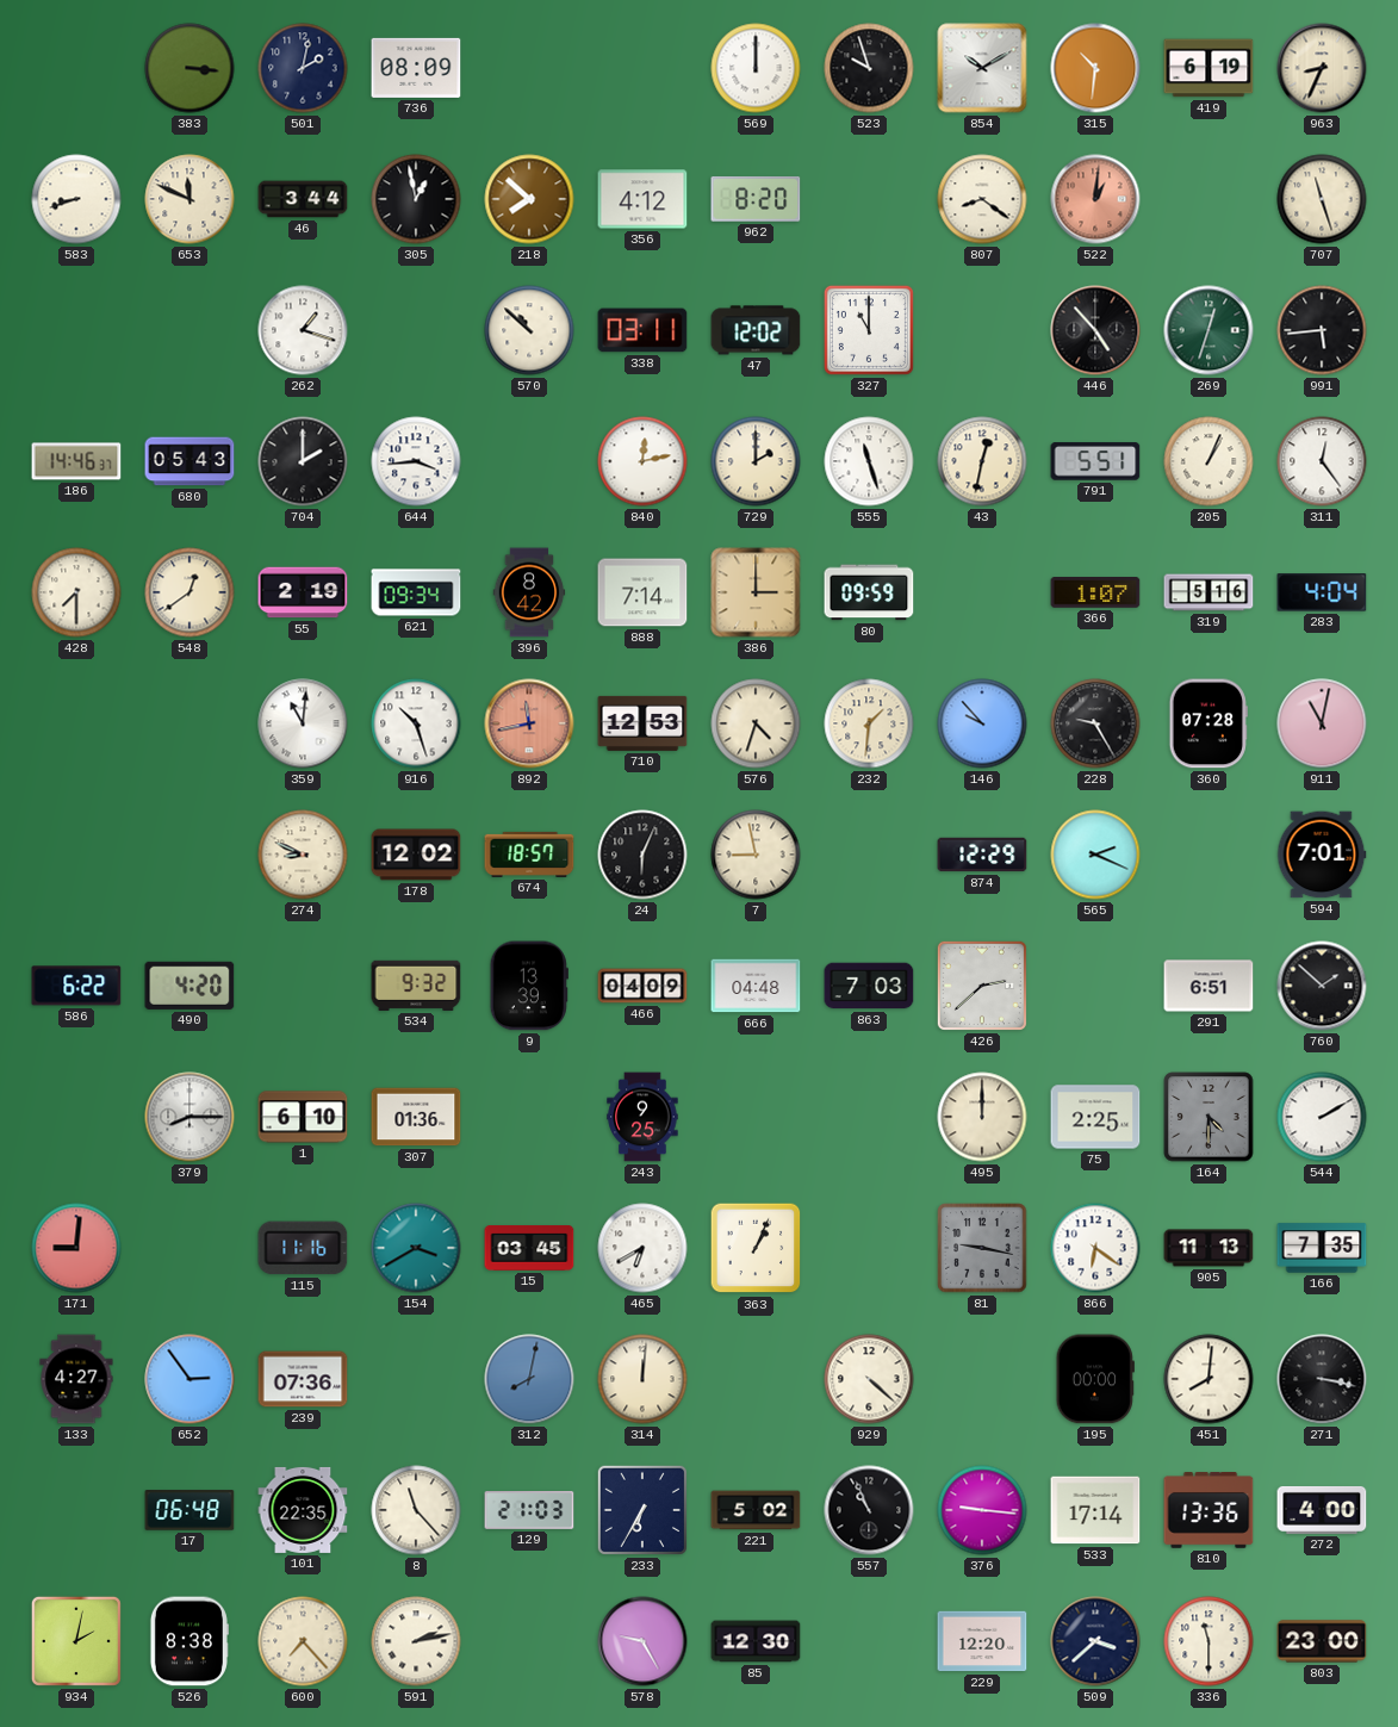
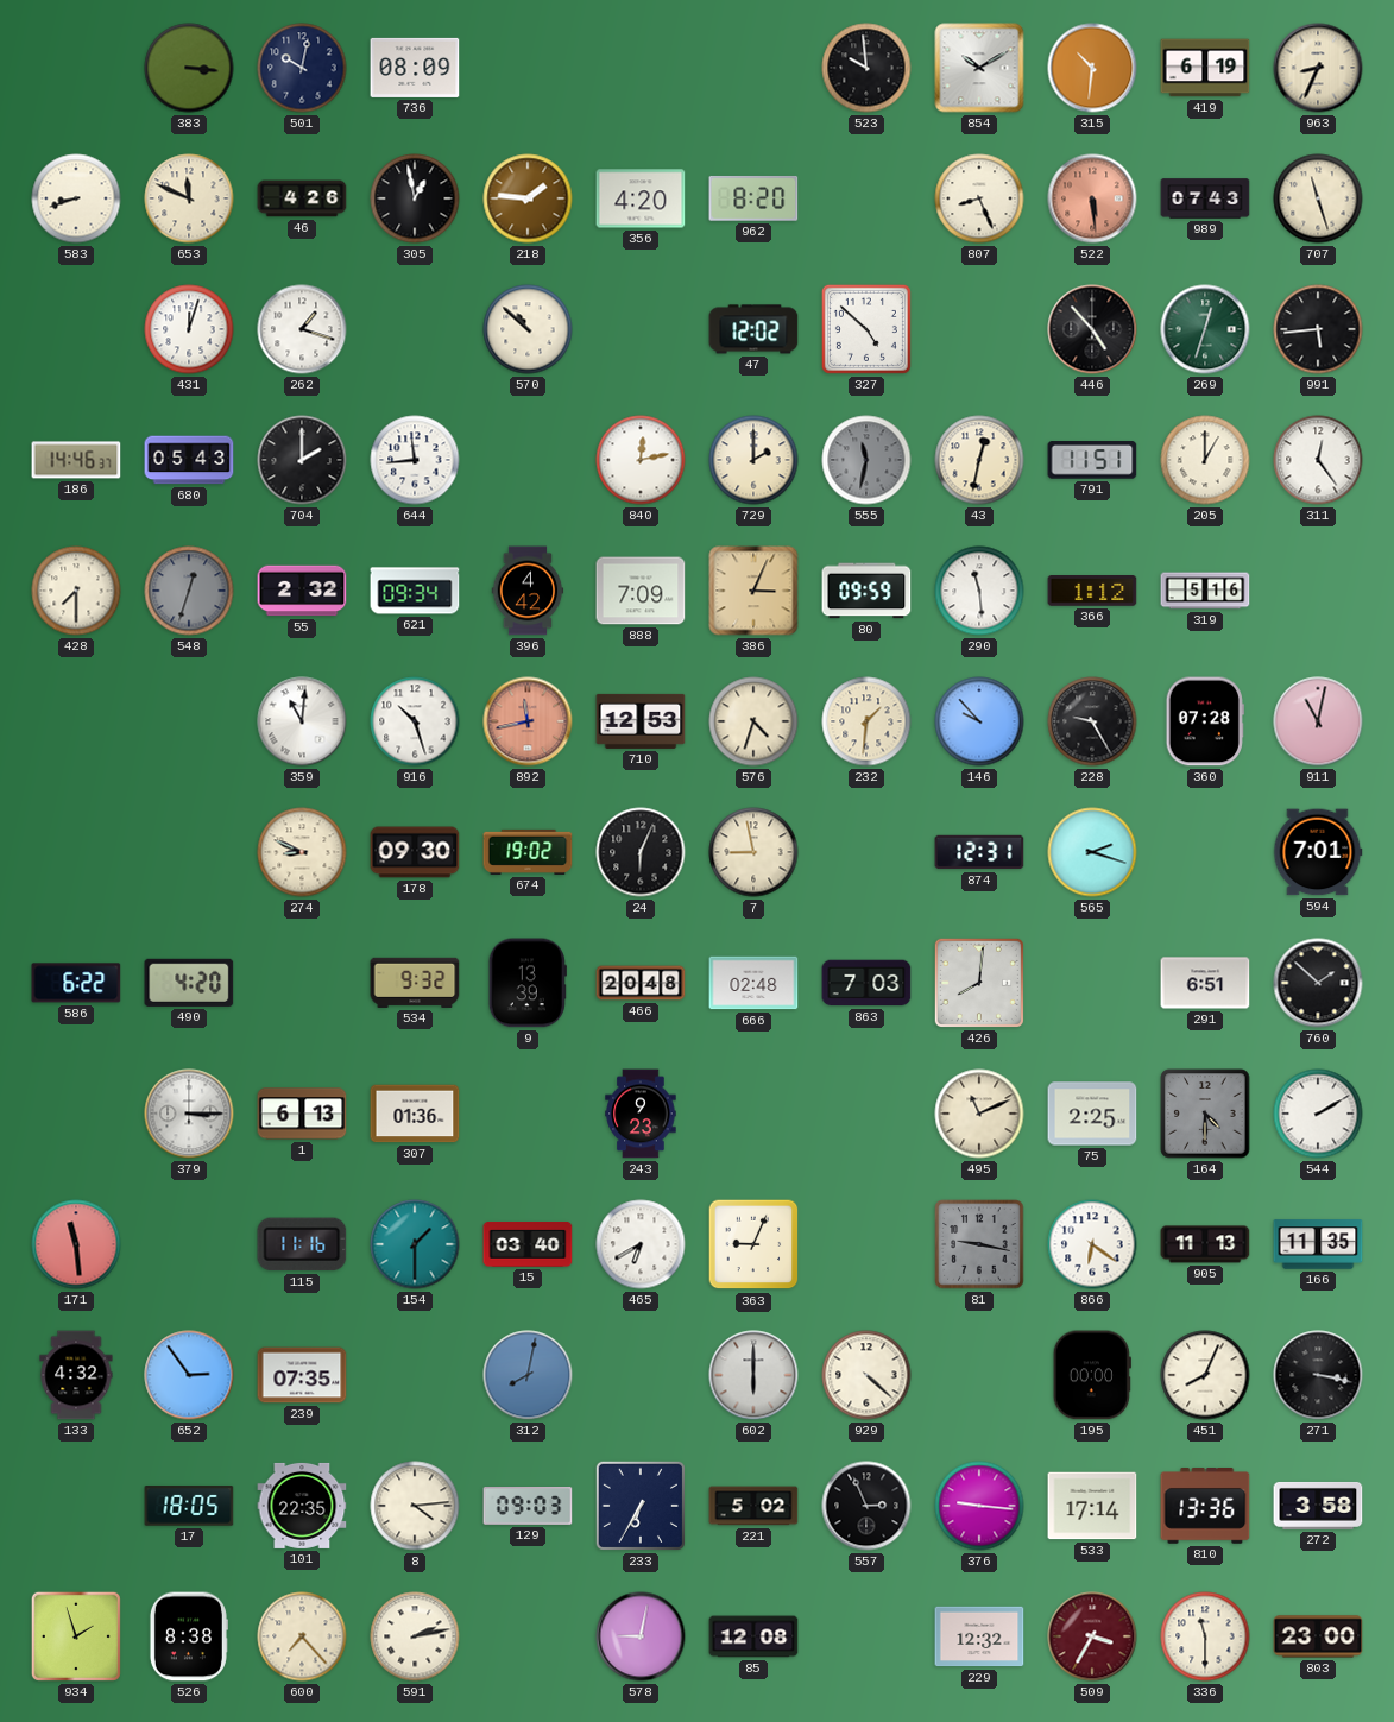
501: 2:02 -> 10:02 (302, 68)
569: 12:00 -> none (756, 68)
523: 9:57 -> 9:59 (866, 68)
46: 3:44 -> 4:26 (302, 198)
218: 7:52 -> 1:46 (528, 198)
356: 4:12 -> 4:20 (641, 198)
807: 8:21 -> 8:26 (979, 198)
522: 1:01 -> 5:29 (1092, 198)
989: none -> 07:43 (1205, 198)
431: none -> 12:03 (189, 329)
338: 03:11 -> none (642, 330)
327: 11:00 -> 4:52 (866, 329)
644: 3:44 -> 11:44 (415, 460)
555: 11:27 -> 11:32 (866, 460)
555 dial: white -> grey (866, 460)
791: 5:51 -> 11:51 (1092, 460)
205: 1:04 -> 1:00 (1205, 460)
548: 12:39 -> 12:33 (189, 591)
548 dial: cream -> grey (189, 591)
55: 2:19 -> 2:32 (302, 591)
396: 8:42 -> 4:42 (528, 591)
888: 7:14 -> 7:09 (641, 591)
386: 3:00 -> 3:04 (753, 591)
290: none -> 11:29 (979, 591)
366: 1:07 -> 1:12 (1092, 592)
283: 4:04 -> none (1322, 592)
178: 12:02 -> 09:30 (415, 852)
674: 18:57 -> 19:02 (528, 852)
874: 12:29 -> 12:31 (979, 852)
565: 2:19 -> 2:18 (1092, 852)
466: 04:09 -> 20:48 (641, 983)
666: 04:48 -> 02:48 (753, 983)
426: 2:38 -> 8:01 (979, 983)
379: 8:15 -> 3:15 (189, 1114)
1: 6:10 -> 6:13 (302, 1114)
243: 9:25 -> 9:23 (641, 1114)
495: 12:00 -> 11:11 (979, 1114)
171: 9:01 -> 11:29 (76, 1244)
154: 3:40 -> 1:30 (415, 1244)
15: 03:45 -> 03:40 (528, 1245)
363: 1:04 -> 9:04 (753, 1244)
166: 7:35 -> 11:35 (1318, 1244)
133: 4:27 -> 4:32 (76, 1375)
239: 07:36 -> 07:35 (302, 1375)
314: 12:01 -> none (642, 1379)
602: none -> 6:00 (753, 1375)
451: 8:01 -> 8:04 (1205, 1375)
17: 06:48 -> 18:05 (189, 1506)
8: 11:23 -> 4:14 (415, 1506)
129: 21:03 -> 09:03 (528, 1507)
557: 10:56 -> 2:56 (866, 1506)
272: 4:00 -> 3:58 (1318, 1506)
934: 2:02 -> 1:57 (76, 1636)
578: 9:25 -> 9:02 (641, 1636)
85: 12:30 -> 12:08 (753, 1636)
229: 12:20 -> 12:32 (979, 1636)
509: 3:38 -> 3:35 (1092, 1636)
509 dial: navy -> burgundy (1092, 1636)
